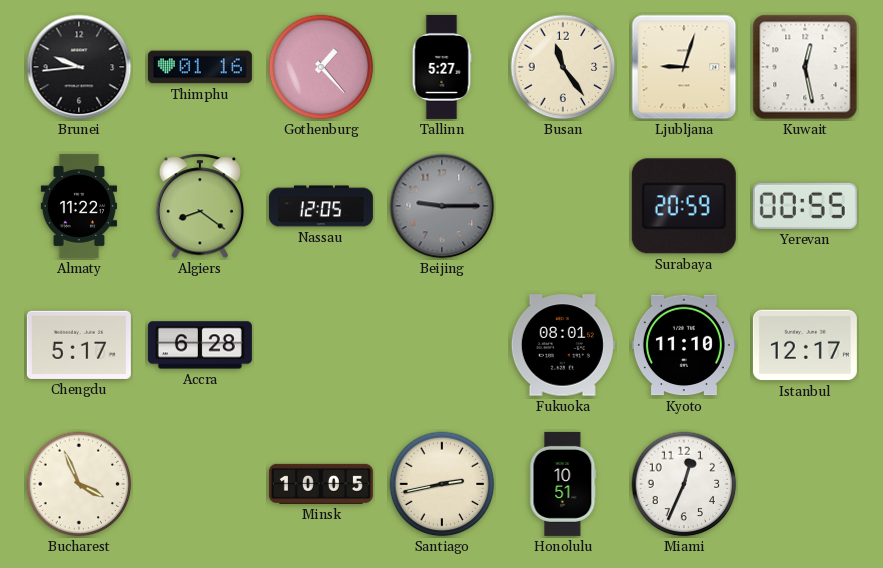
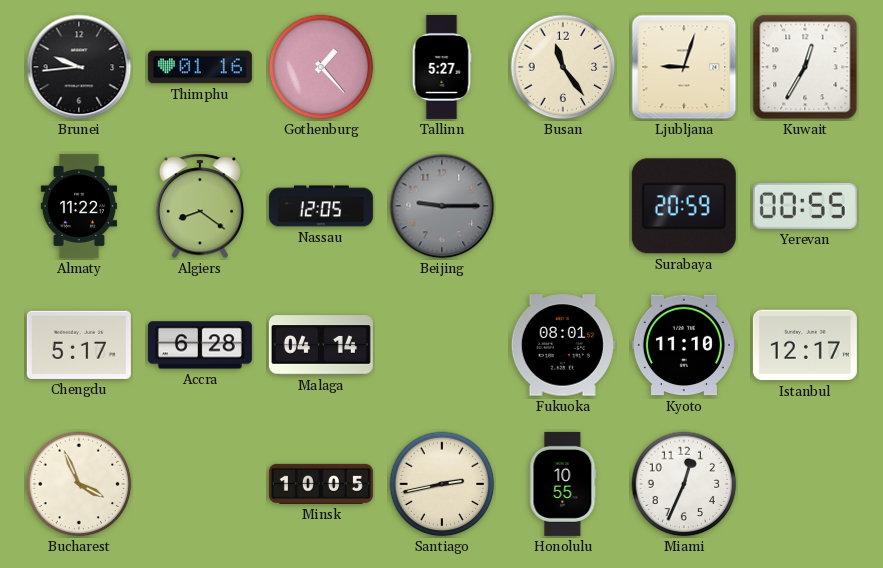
Kuwait: 12:28 -> 12:35 (805, 67)
Malaga: none -> 04:14 (321, 345)
Honolulu: 10:51 -> 10:55 (563, 484)
